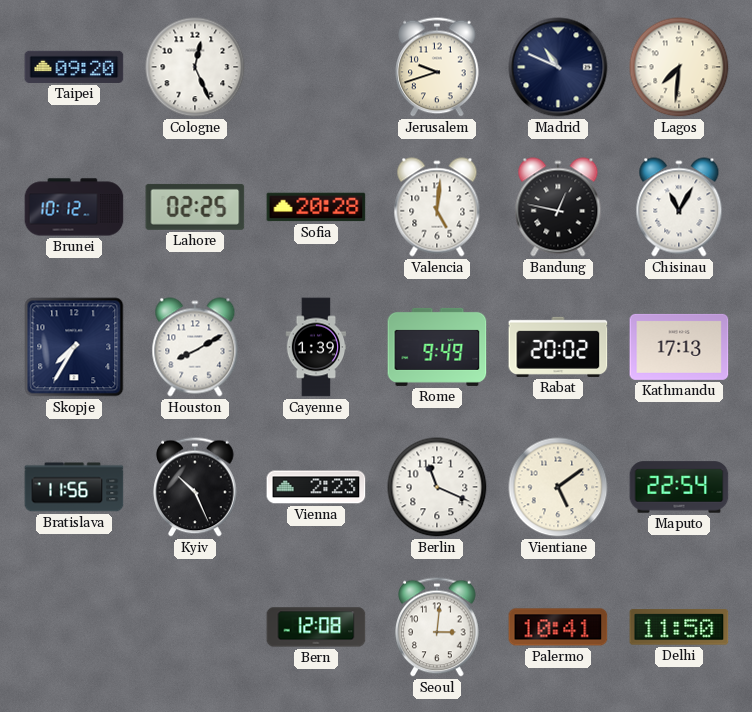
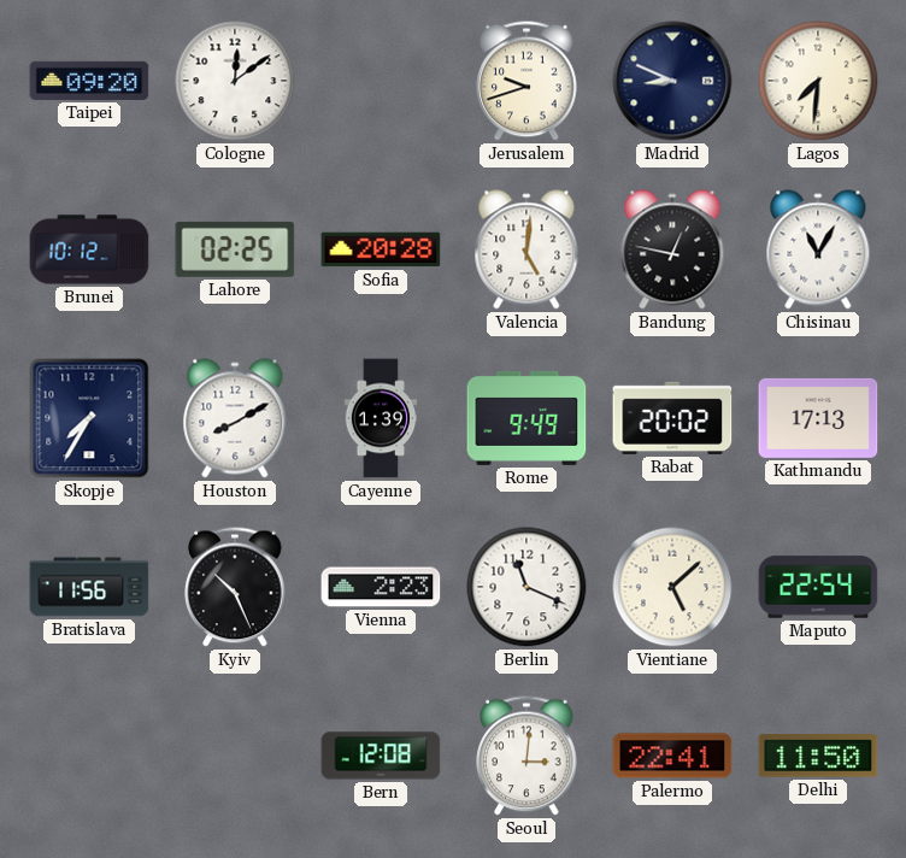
Cologne: 12:26 -> 12:09 (235, 81)
Madrid: 10:49 -> 8:49 (672, 81)
Vientiane: 5:09 -> 5:08 (672, 587)
Palermo: 10:41 -> 22:41 (672, 756)
